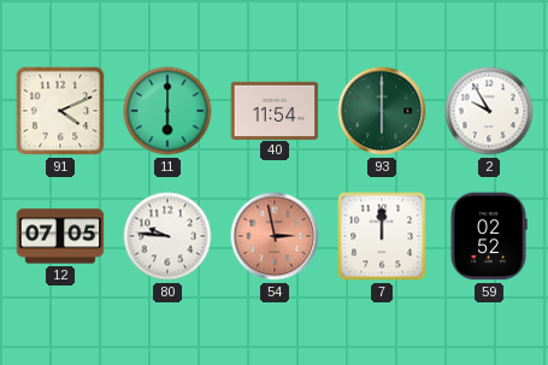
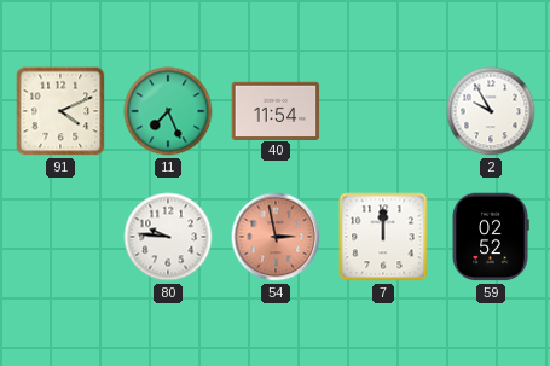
11: 6:00 -> 7:26 (168, 111)
93: 6:00 -> none (382, 111)
12: 07:05 -> none (60, 236)
